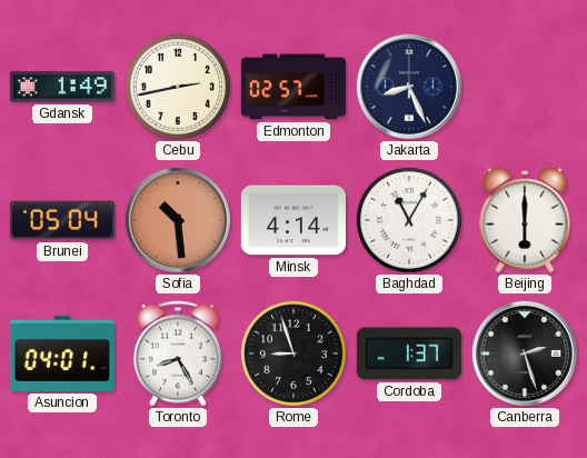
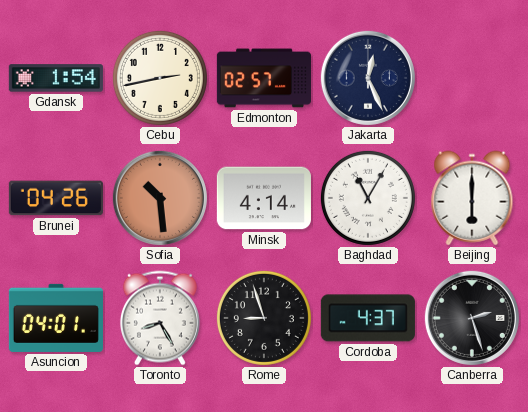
Gdansk: 1:49 -> 1:54 (56, 78)
Jakarta: 8:26 -> 12:26 (368, 78)
Brunei: 05:04 -> 04:26 (56, 198)
Cordoba: 1:37 -> 4:37 (368, 318)
